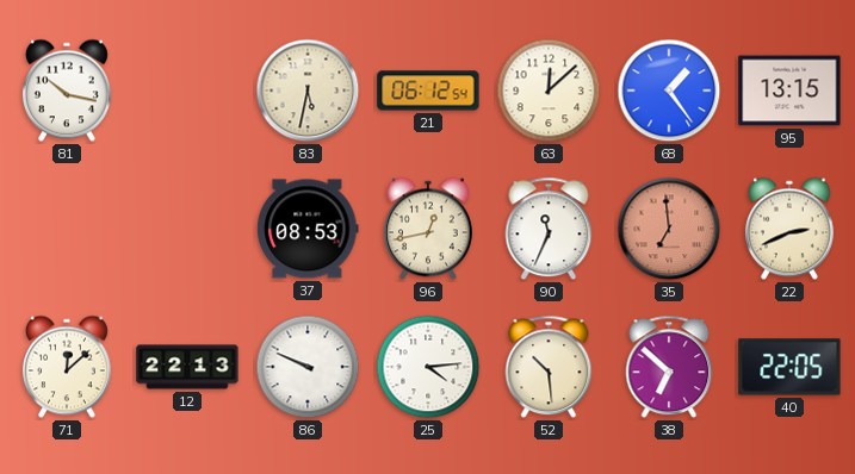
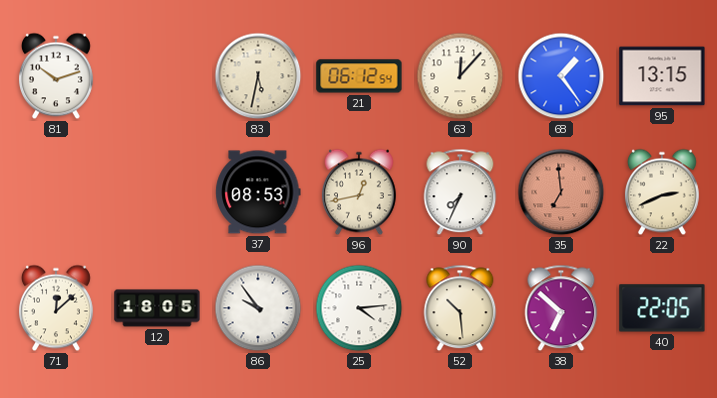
81: 10:17 -> 10:12 (56, 76)
63: 12:08 -> 12:07 (460, 76)
90: 11:34 -> 7:34 (460, 192)
12: 22:13 -> 18:05 (157, 308)
86: 9:49 -> 9:54 (258, 308)
